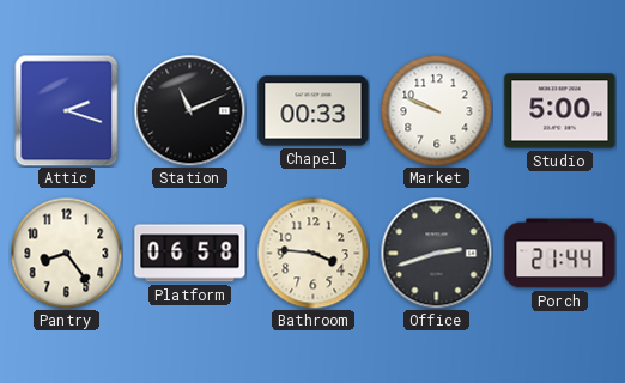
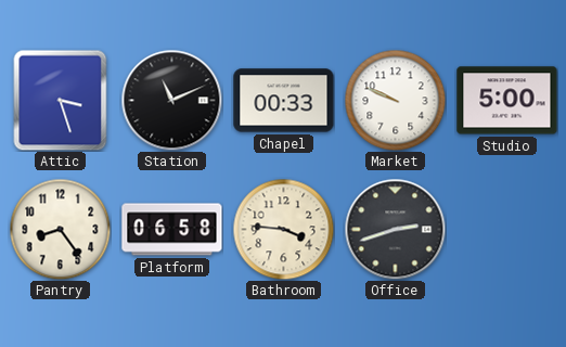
Attic: 2:18 -> 3:27 (61, 100)
Porch: 21:44 -> none (560, 254)
